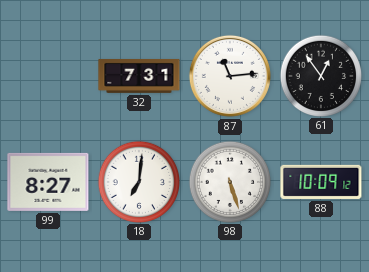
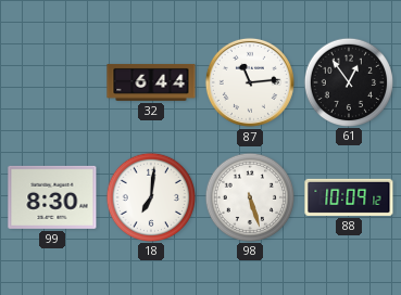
32: 7:31 -> 6:44 (151, 82)
99: 8:27 -> 8:30 (52, 197)
